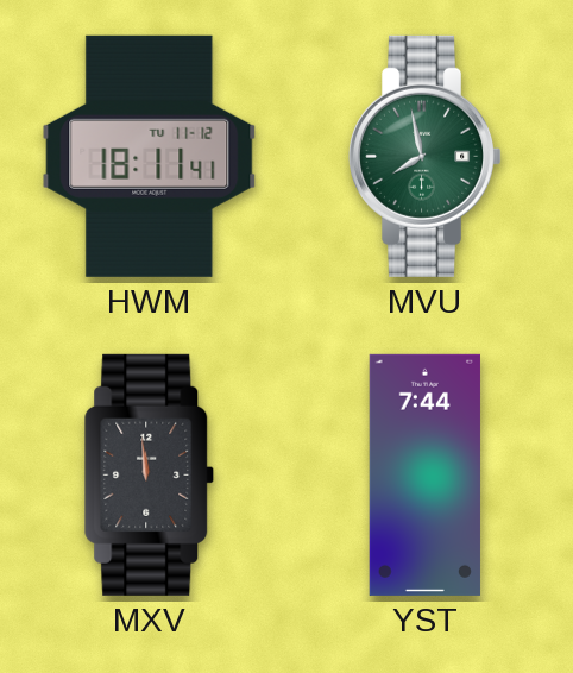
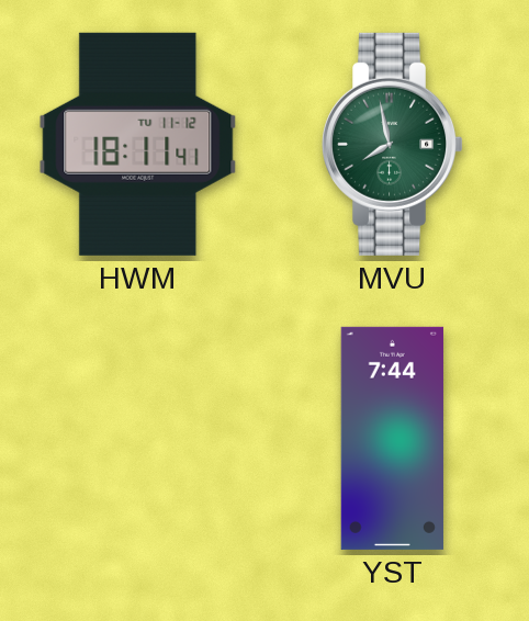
MXV: 11:59 -> none (150, 474)
